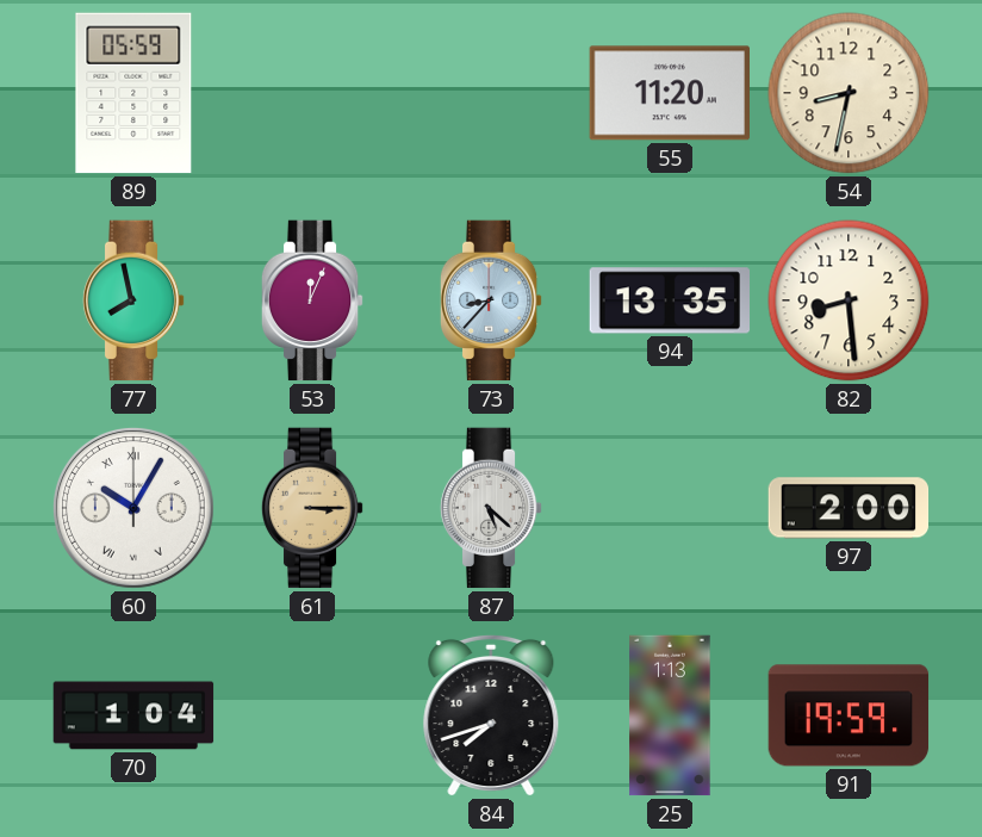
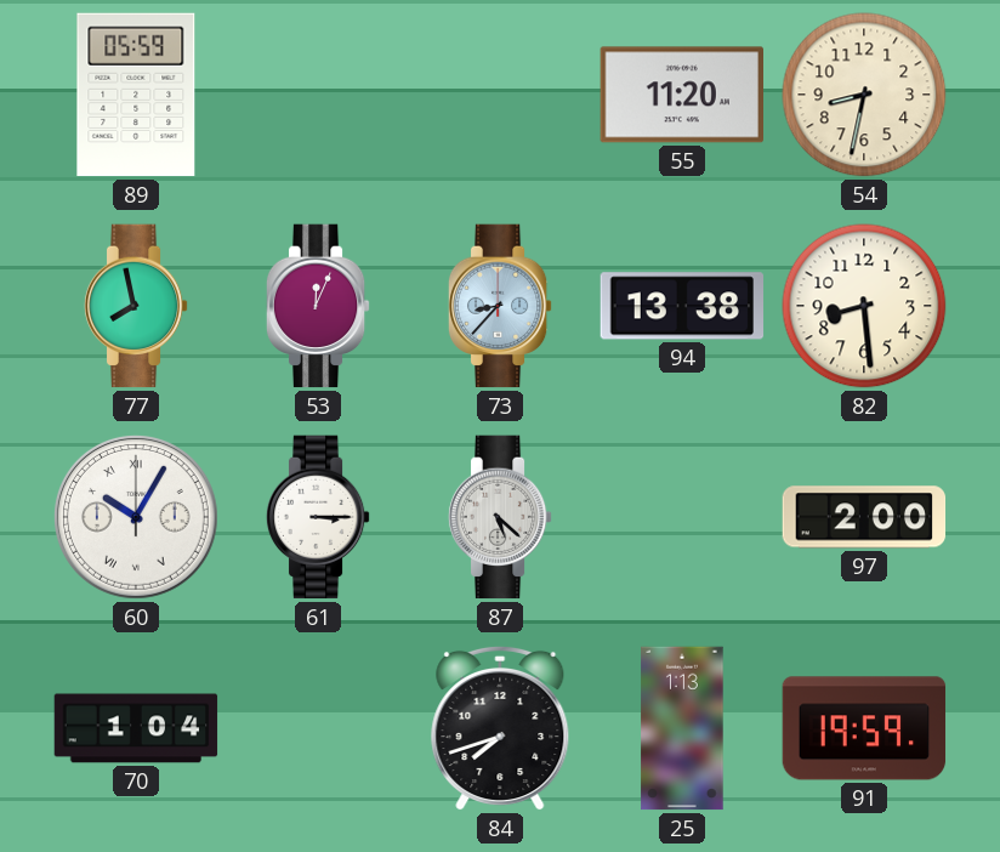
94: 13:35 -> 13:38 (682, 306)
61 dial: champagne -> white (318, 517)
